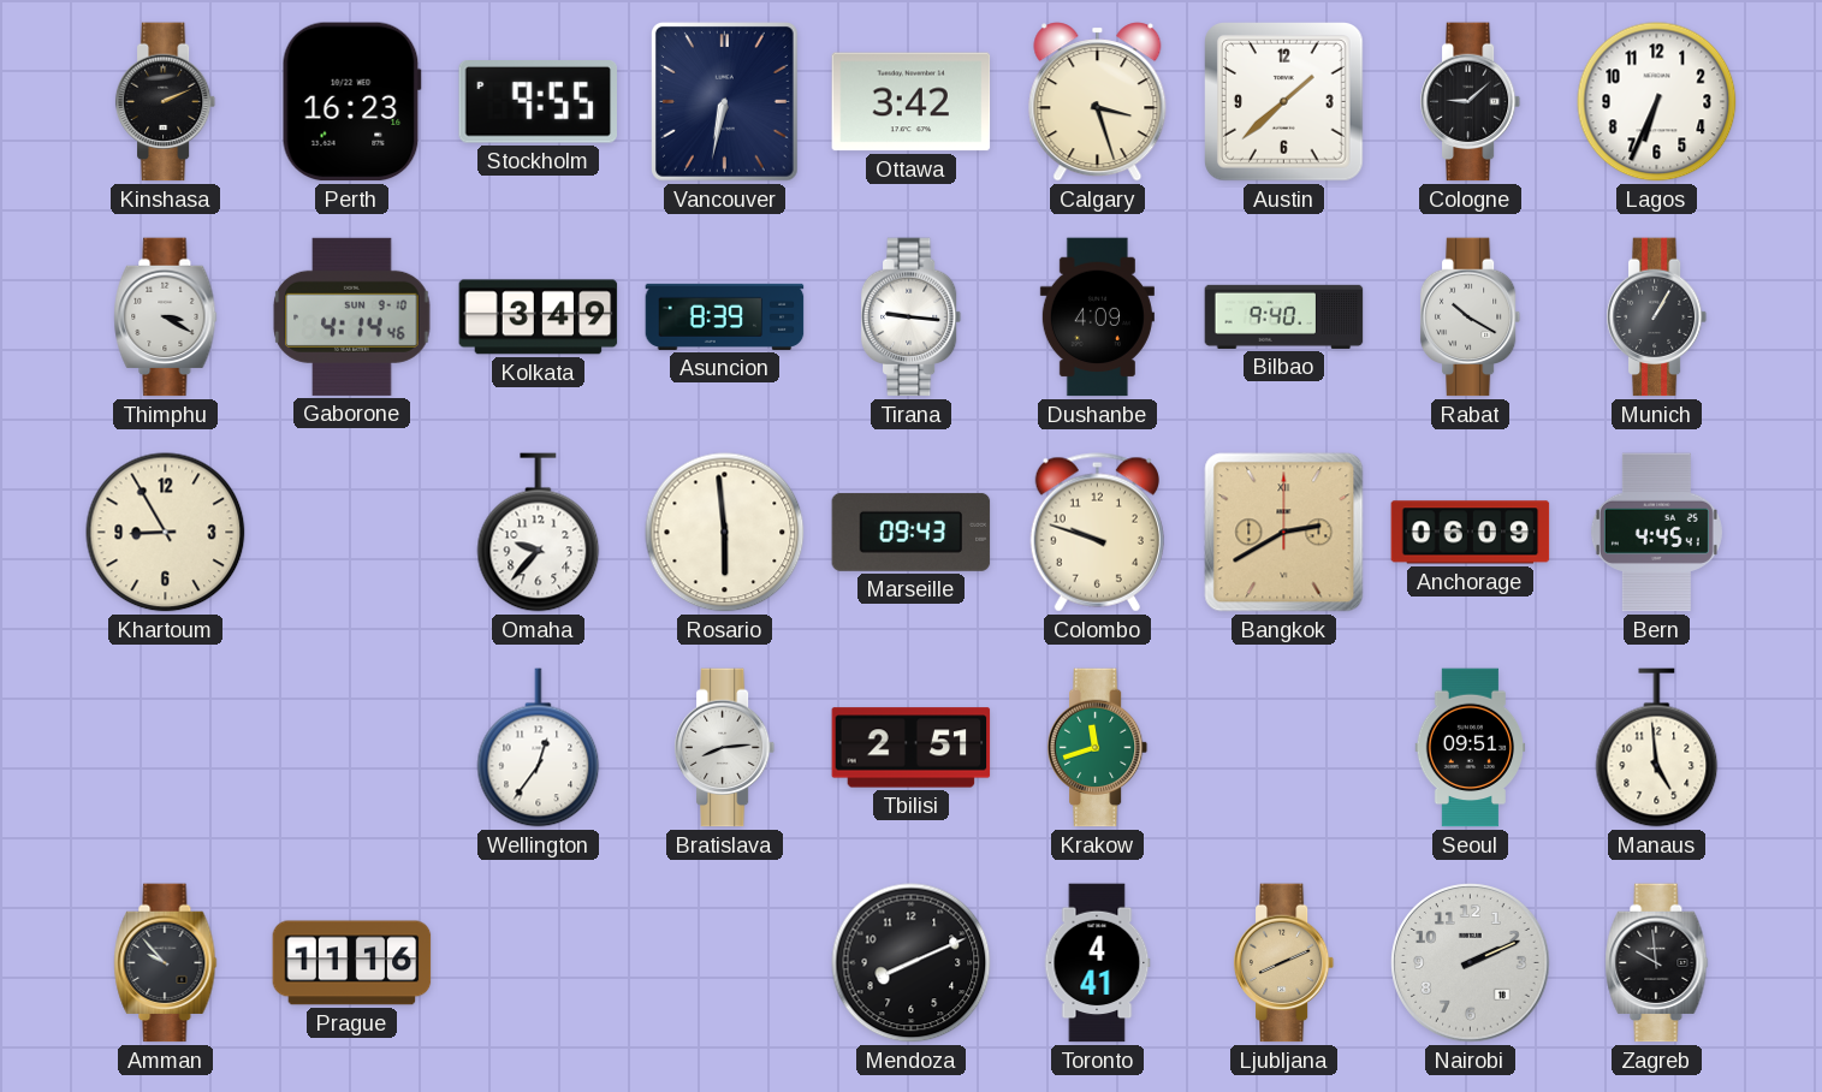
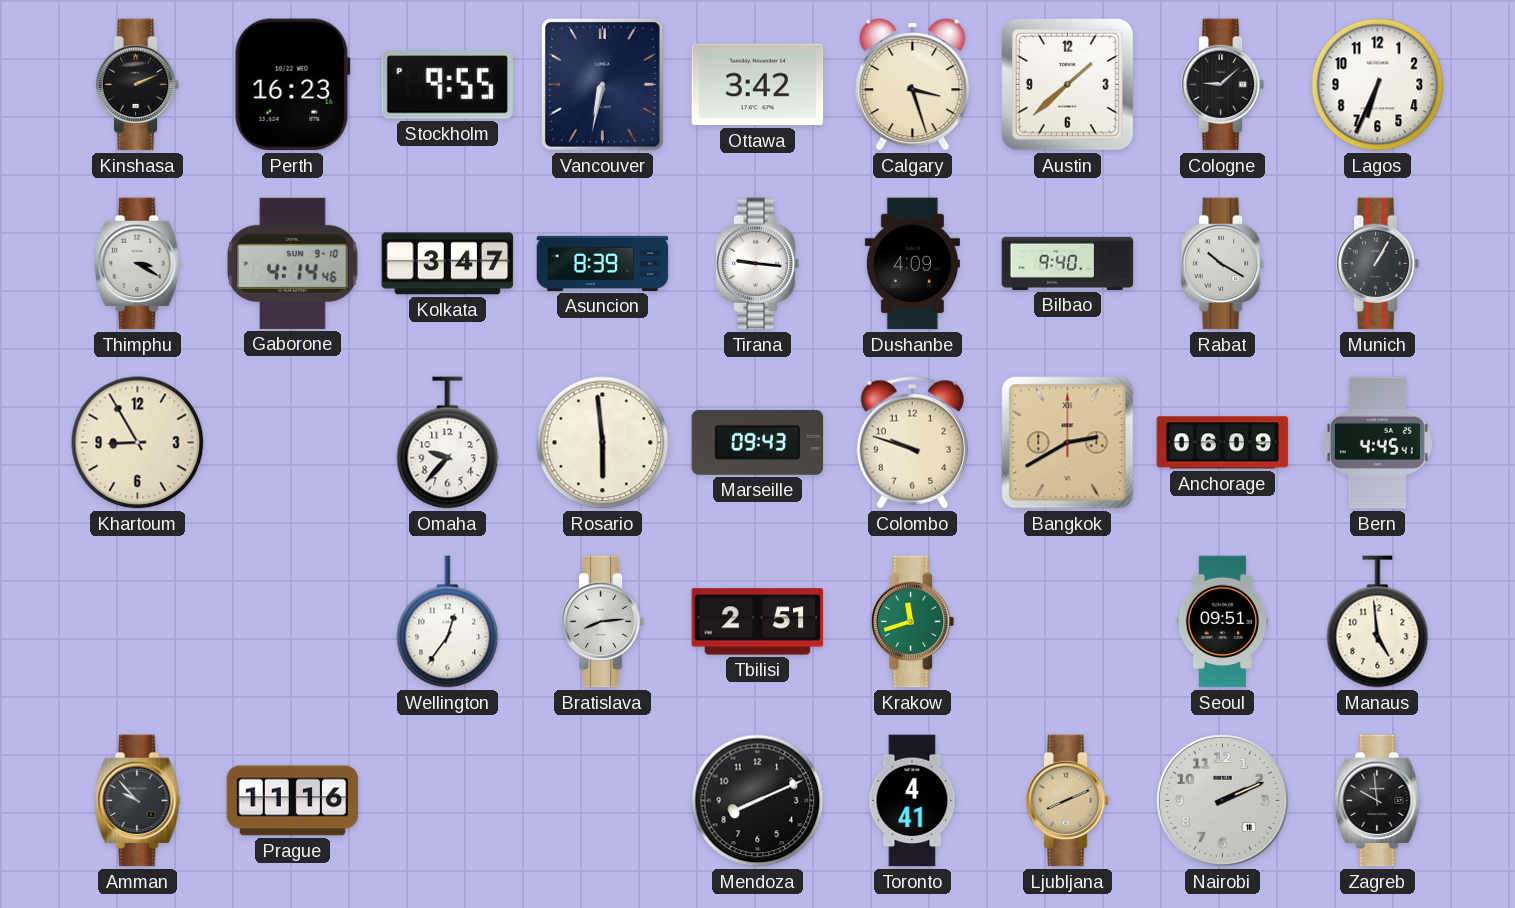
Kolkata: 3:49 -> 3:47 (448, 264)
